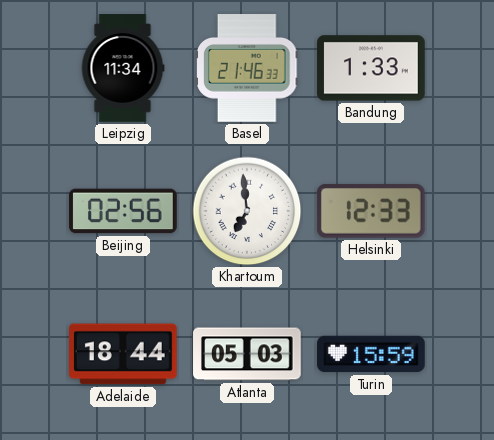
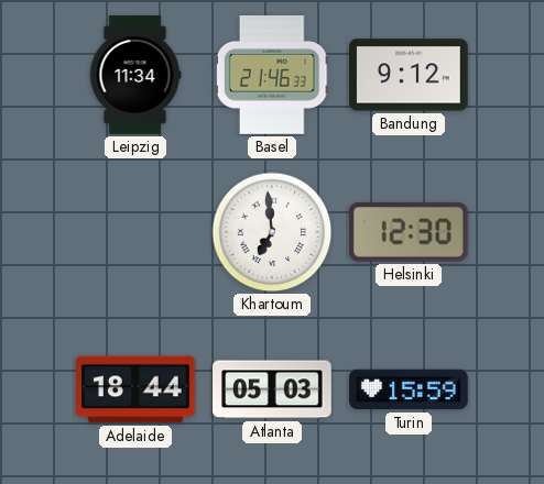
Bandung: 1:33 -> 9:12 (409, 75)
Beijing: 02:56 -> none (123, 211)
Helsinki: 12:33 -> 12:30 (409, 232)
